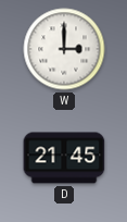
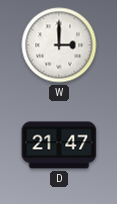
D: 21:45 -> 21:47 (59, 145)
